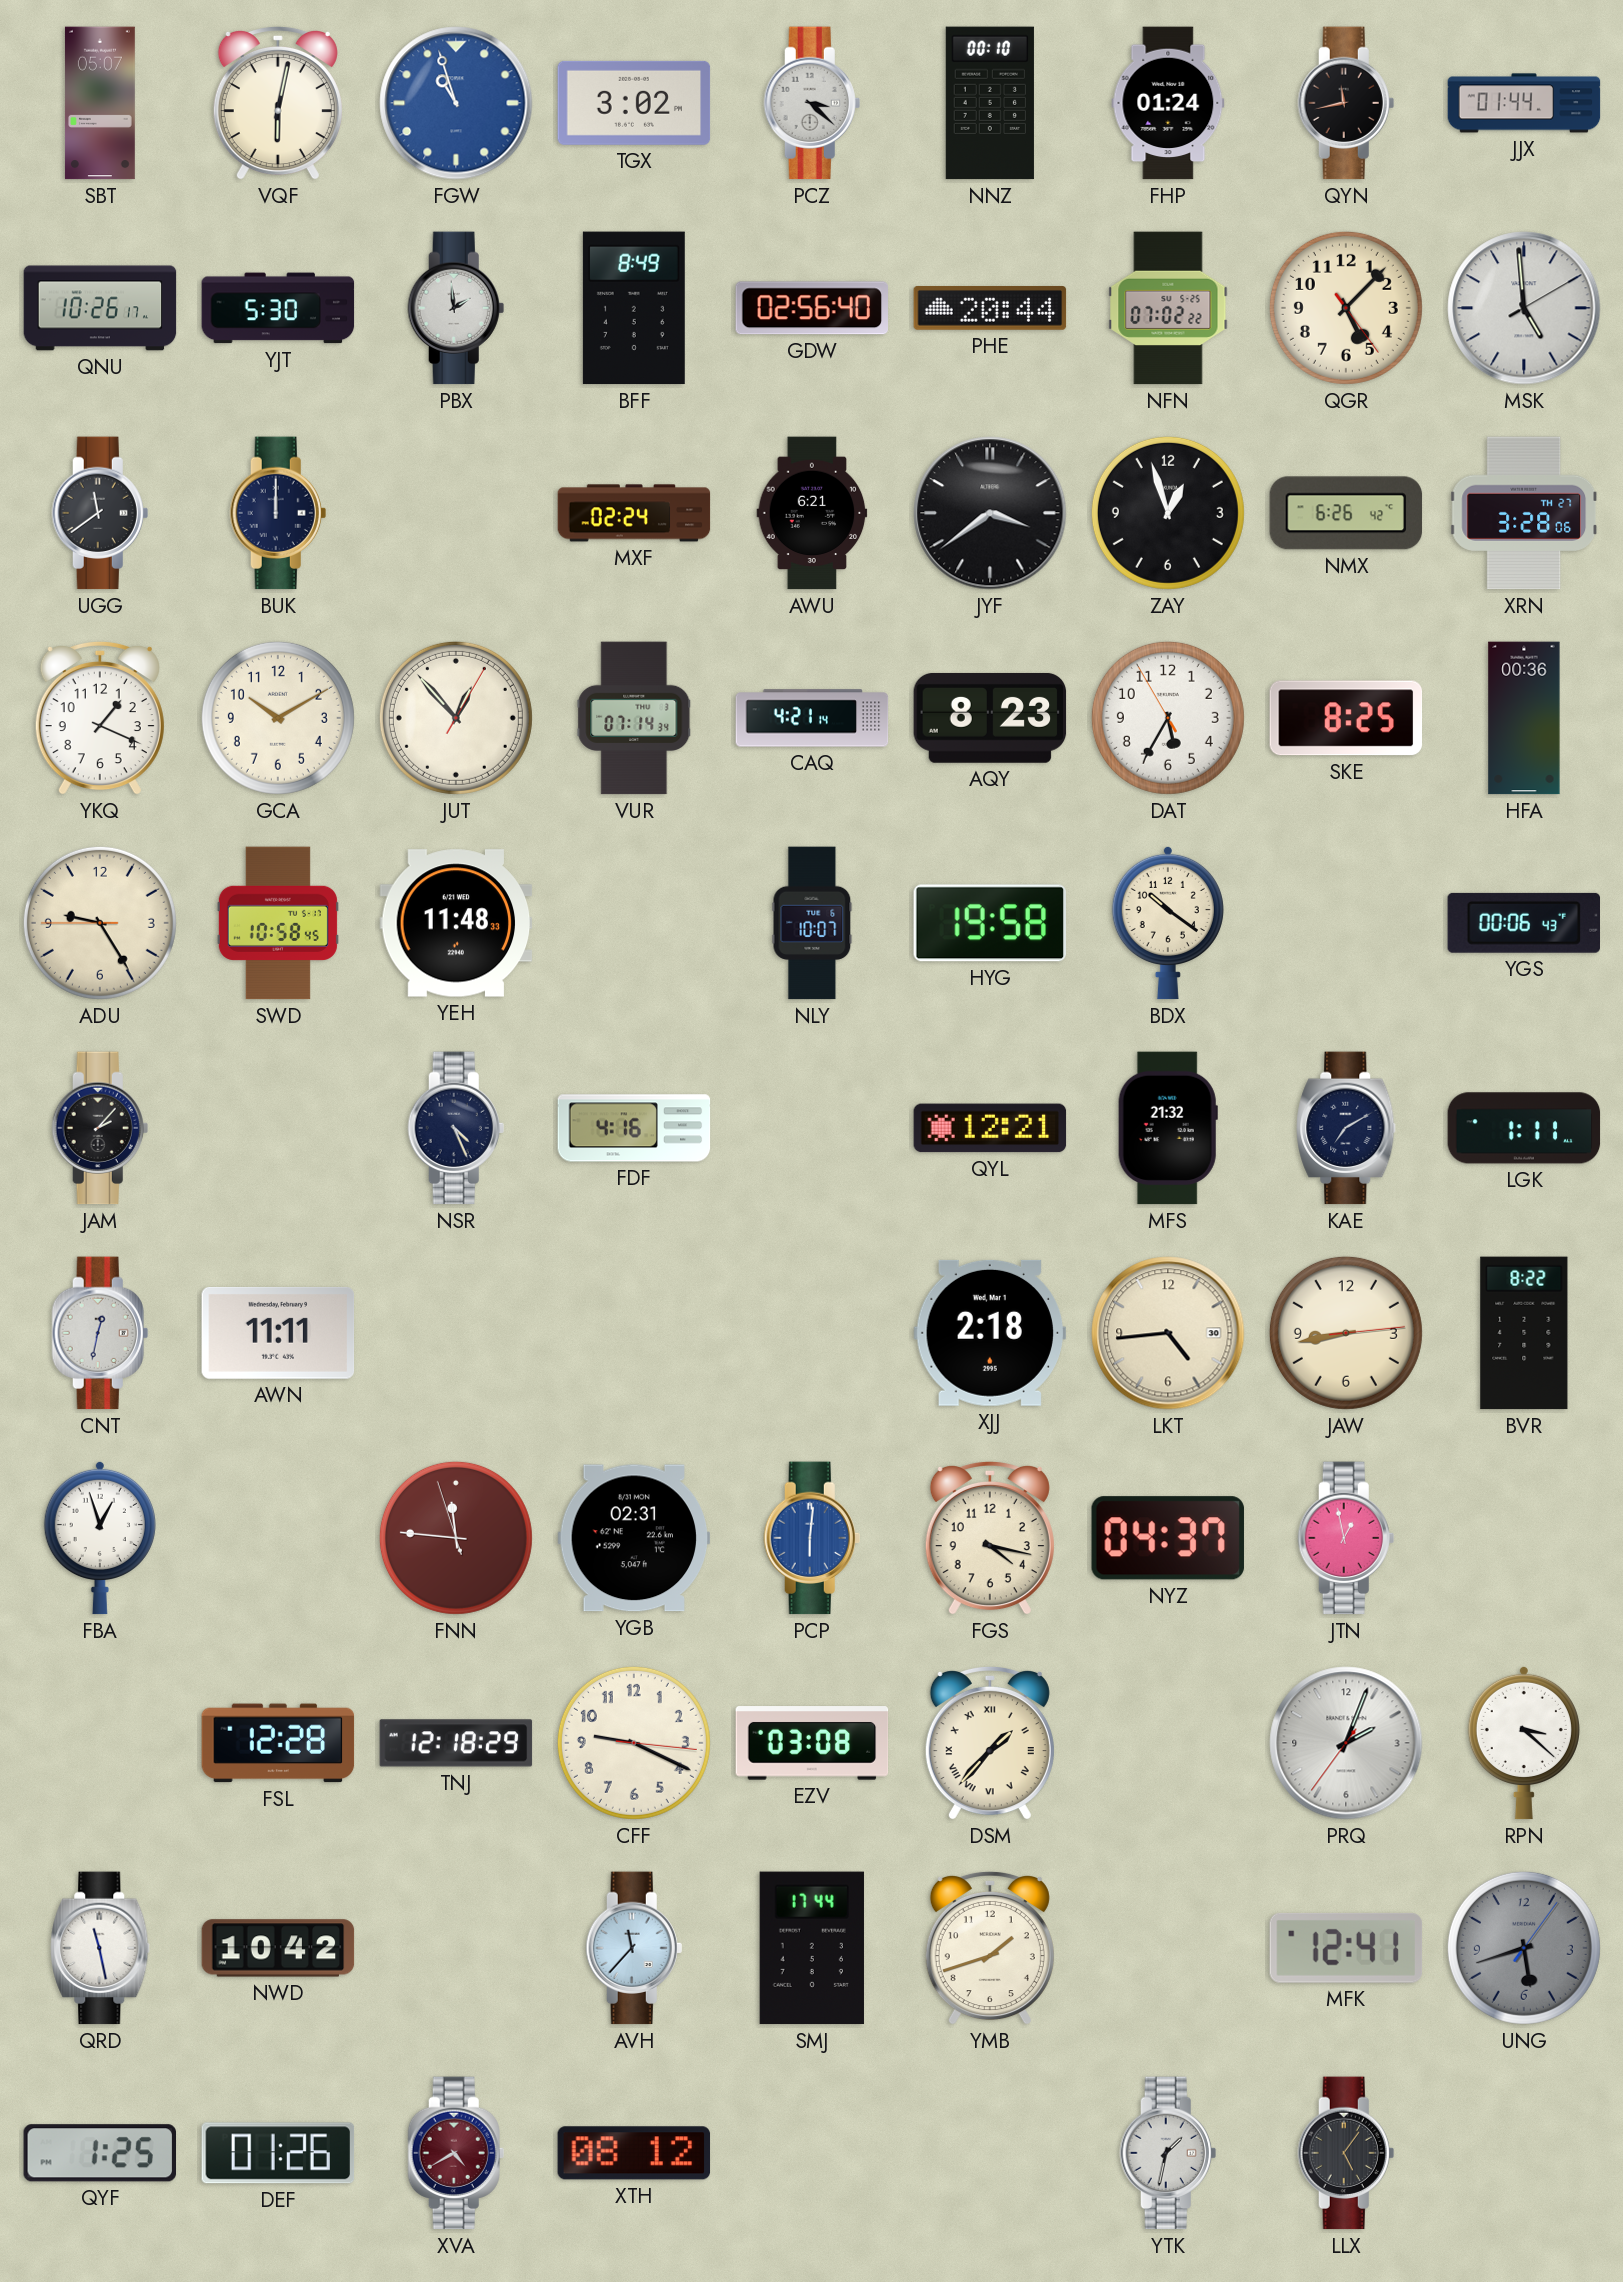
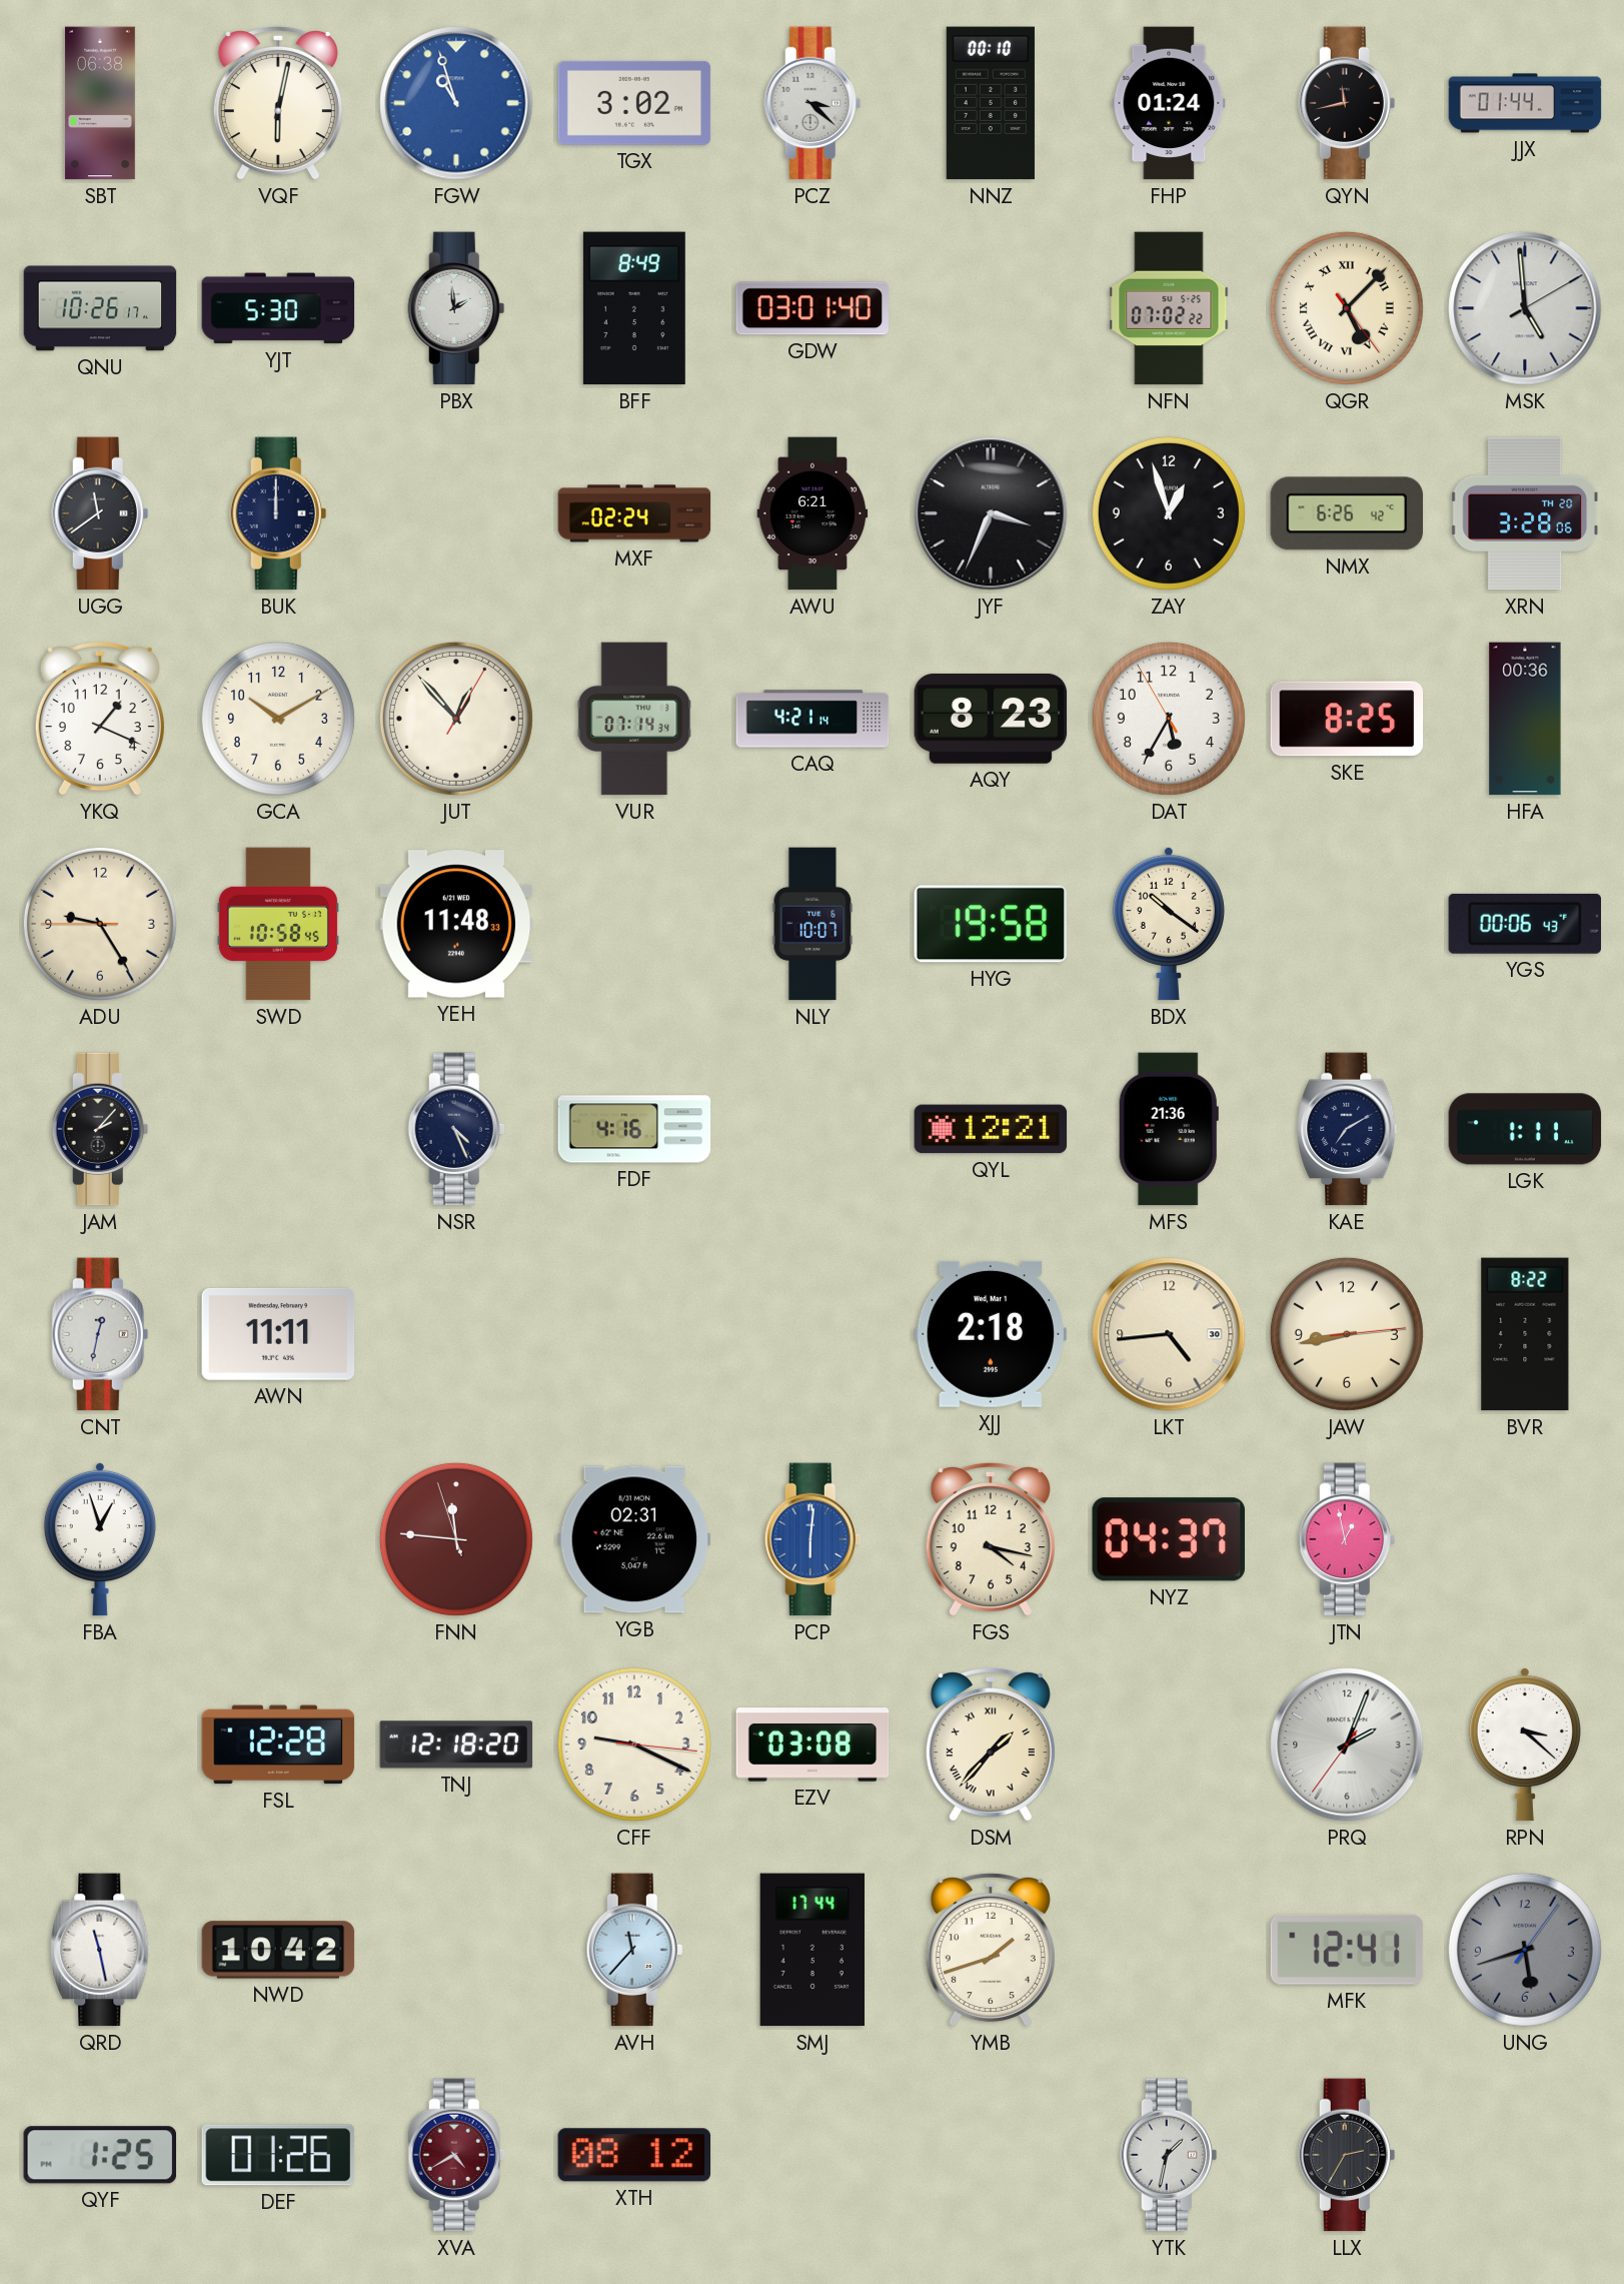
SBT: 05:07 -> 06:38 (100, 103)
GDW: 02:56 -> 03:01 (813, 308)
PHE: 20:44 -> none (990, 309)
QGR numerals: Arabic -> Roman (1347, 308)
JYF: 3:39 -> 3:34 (991, 513)
XRN date: TH 27 -> TH 20 (1526, 513)
MFS: 21:32 -> 21:36 (1169, 1129)
TNJ: 12:18:29 -> 12:18:20 (456, 1745)
LLX: 5:06 -> 2:35 (1347, 2155)
